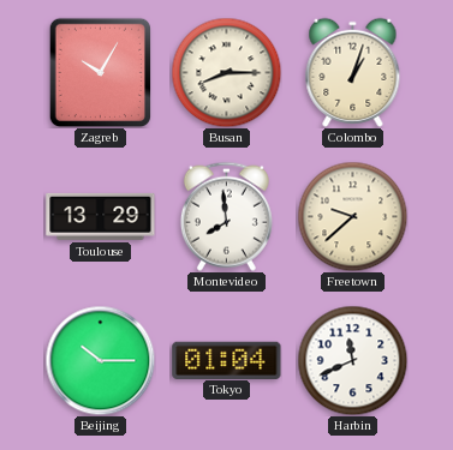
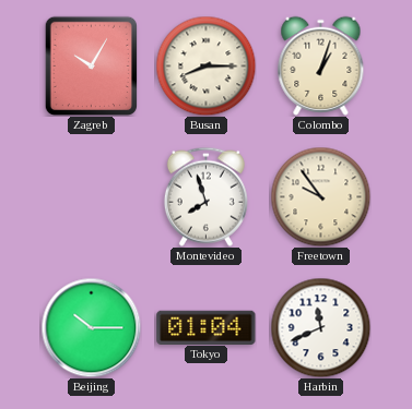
Toulouse: 13:29 -> none (101, 216)
Montevideo: 7:59 -> 7:57 (205, 196)
Freetown: 9:38 -> 9:54 (320, 196)
